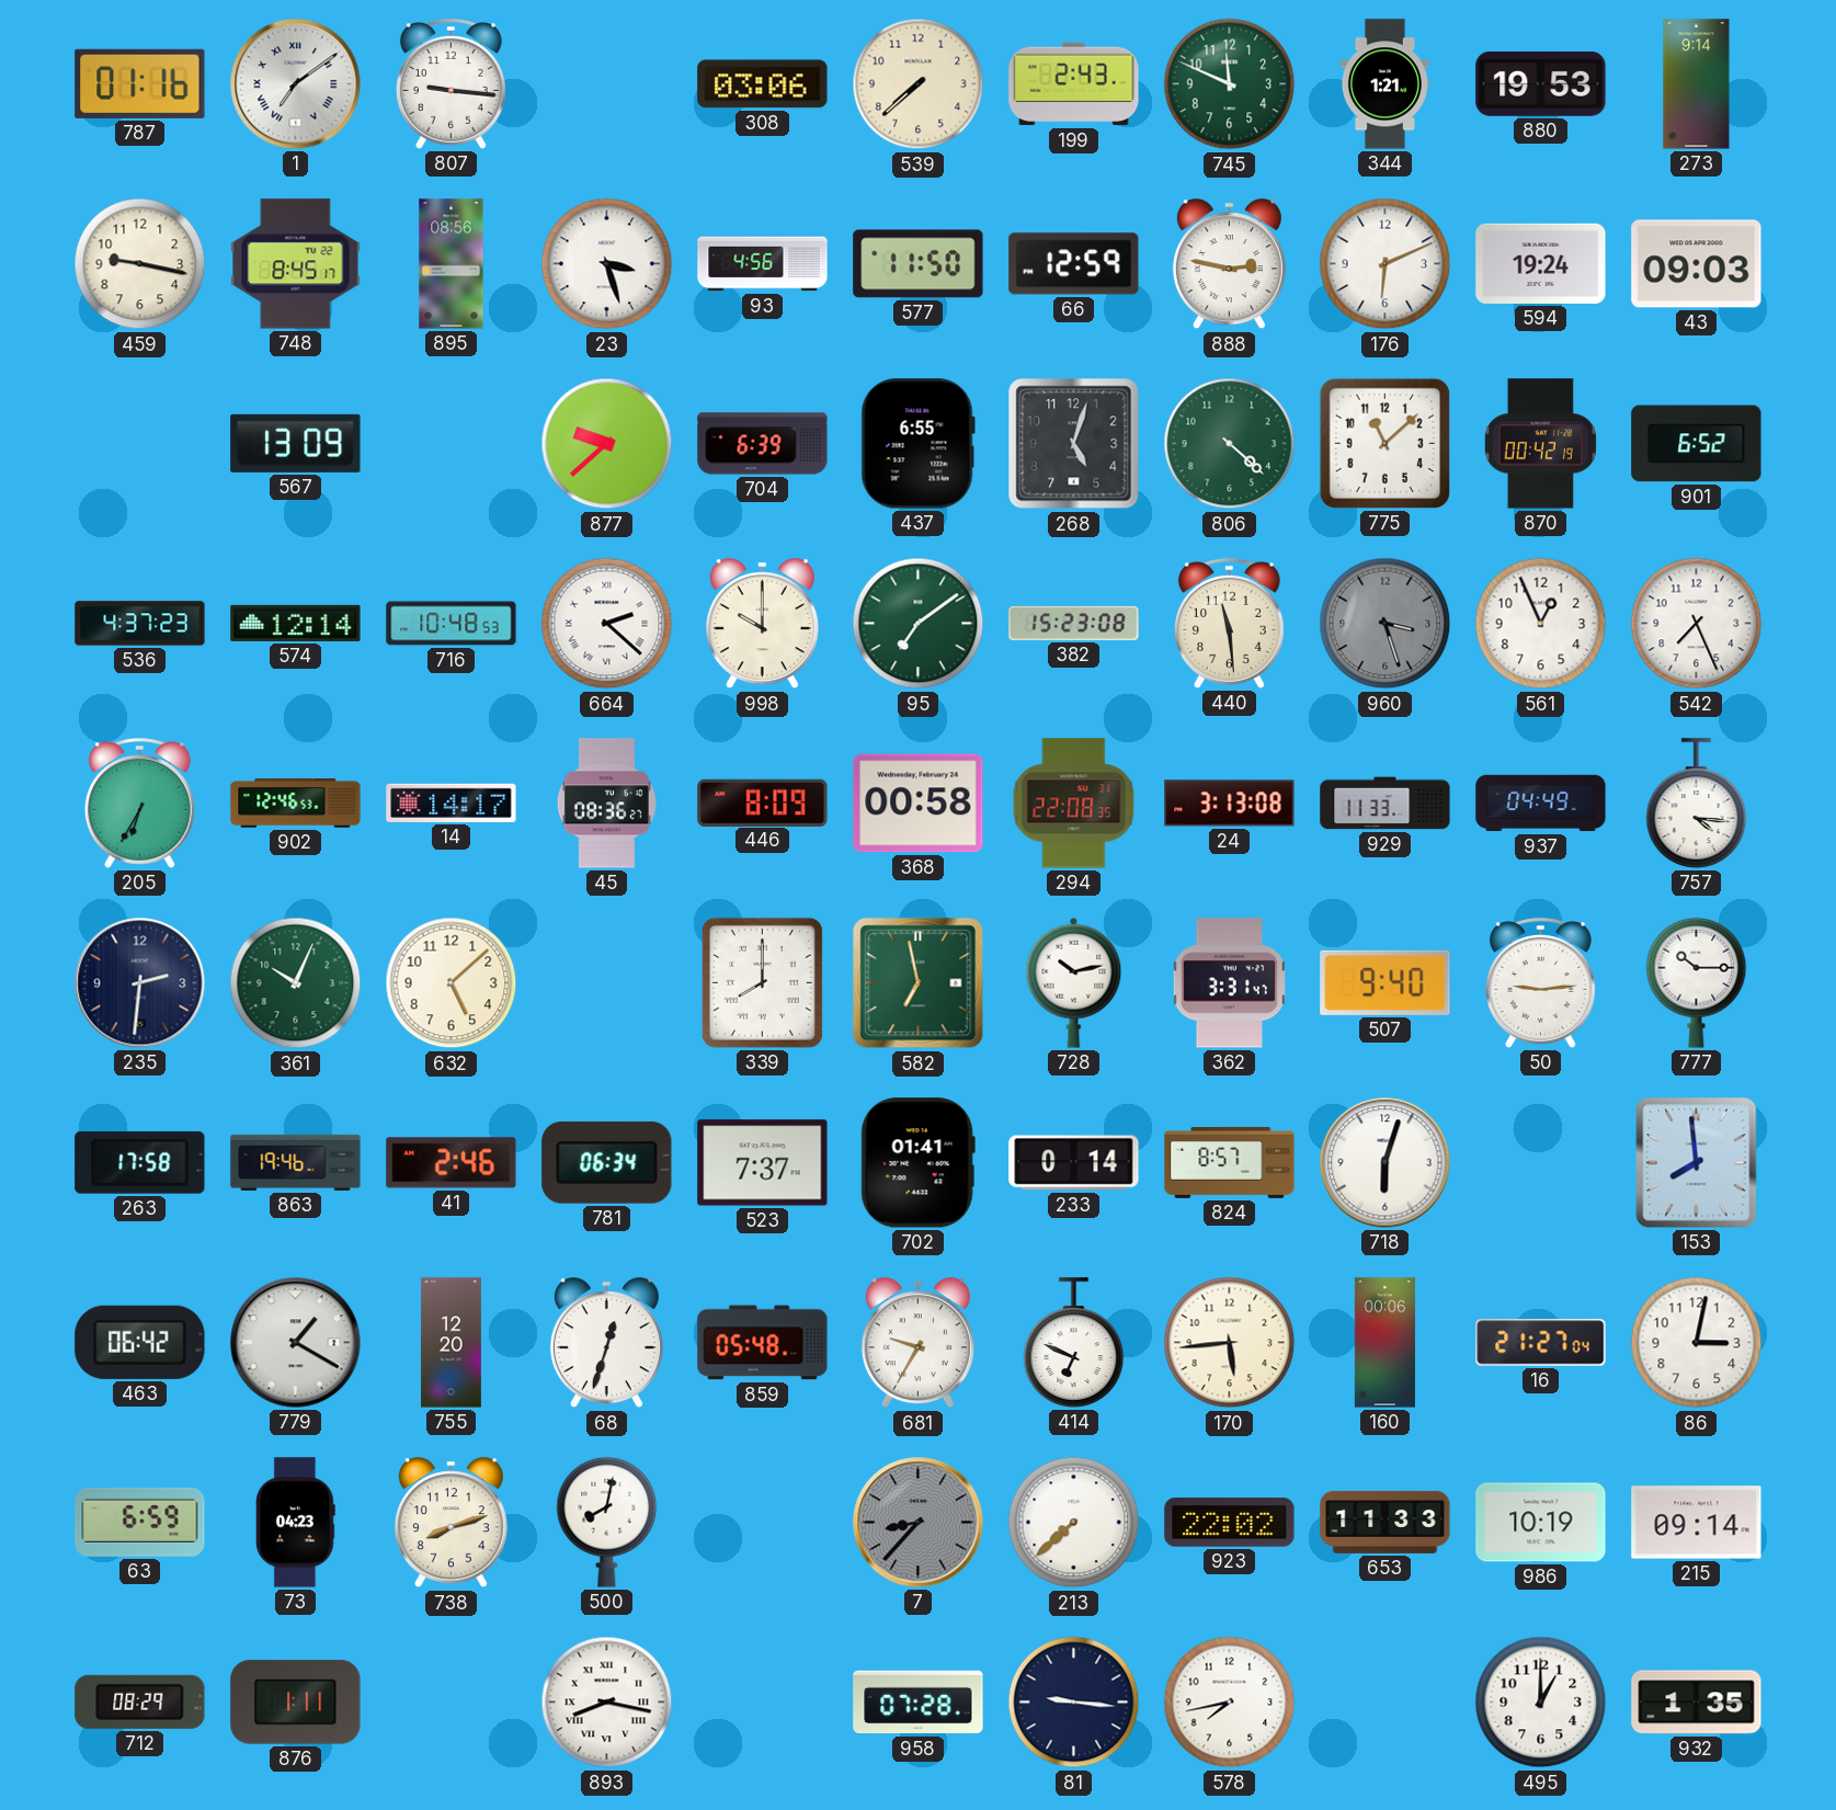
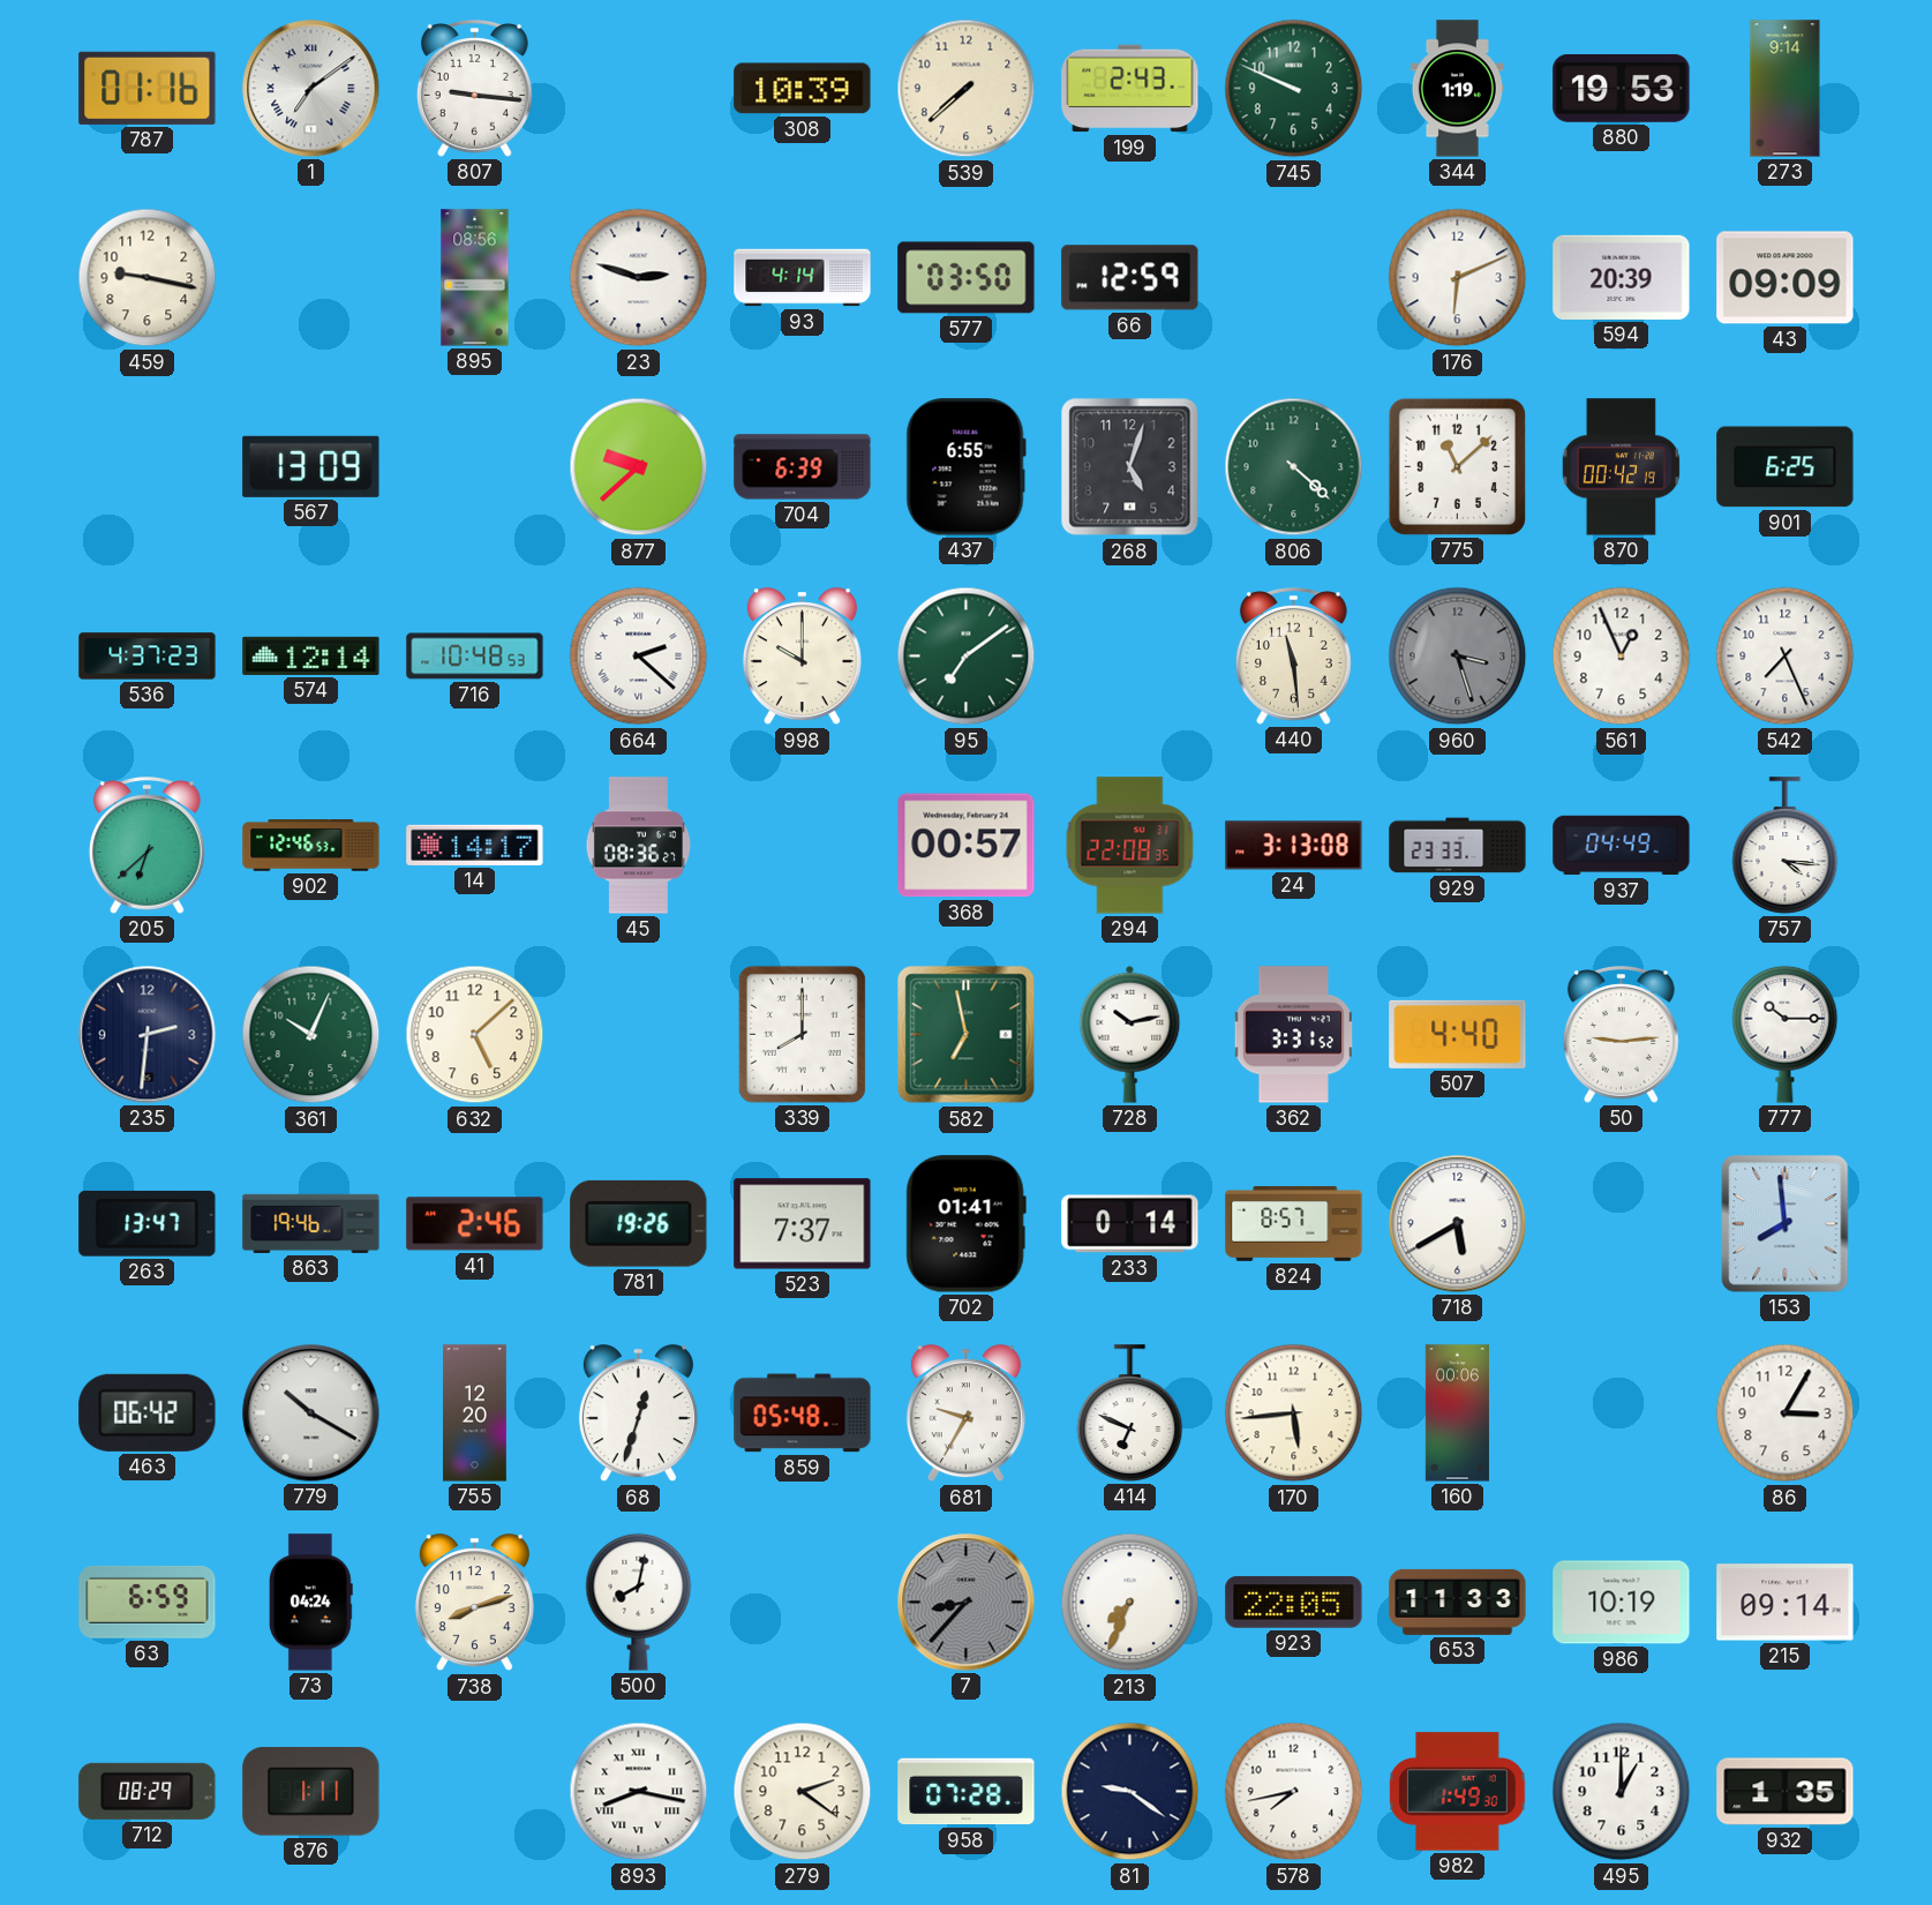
308: 03:06 -> 10:39 (803, 89)
745: 11:49 -> 9:49 (1294, 89)
344: 1:21 -> 1:19 (1457, 89)
748: 8:45 -> none (296, 264)
23: 3:27 -> 2:48 (639, 278)
93: 4:56 -> 4:14 (803, 278)
577: 11:50 -> 03:50 (967, 278)
888: 2:47 -> none (1229, 264)
594: 19:24 -> 20:39 (1622, 277)
43: 09:03 -> 09:09 (1786, 278)
901: 6:52 -> 6:25 (1786, 467)
382: 15:23 -> none (1074, 623)
205: 6:35 -> 6:38 (146, 846)
446: 8:09 -> none (763, 802)
368: 00:58 -> 00:57 (967, 846)
929: 11:33 -> 23:33 (1458, 846)
362: 3:31:47 -> 3:31:52 (1293, 1035)
507: 9:40 -> 4:40 (1458, 1034)
263: 17:58 -> 13:47 (148, 1223)
781: 06:34 -> 19:26 (639, 1223)
718: 6:03 -> 5:40 (1458, 1224)
779: 1:20 -> 10:20 (311, 1413)
16: 21:27 -> none (1541, 1343)
86: 3:02 -> 3:05 (1786, 1413)
73: 04:23 -> 04:24 (310, 1603)
213: 7:38 -> 7:34 (1130, 1603)
923: 22:02 -> 22:05 (1294, 1603)
279: none -> 2:21 (803, 1792)
81: 9:16 -> 9:21 (1130, 1792)
982: none -> 1:49 (1458, 1792)
